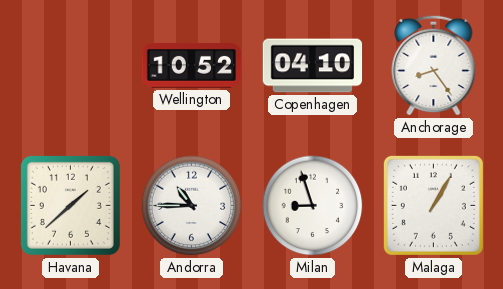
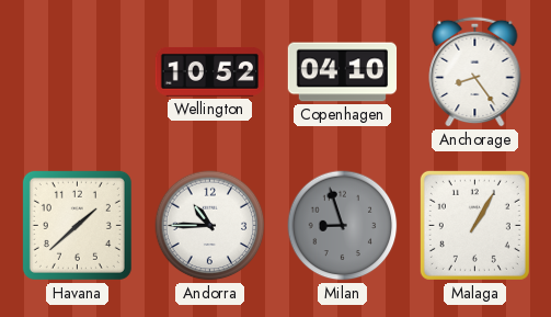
Milan dial: white -> grey (343, 226)
